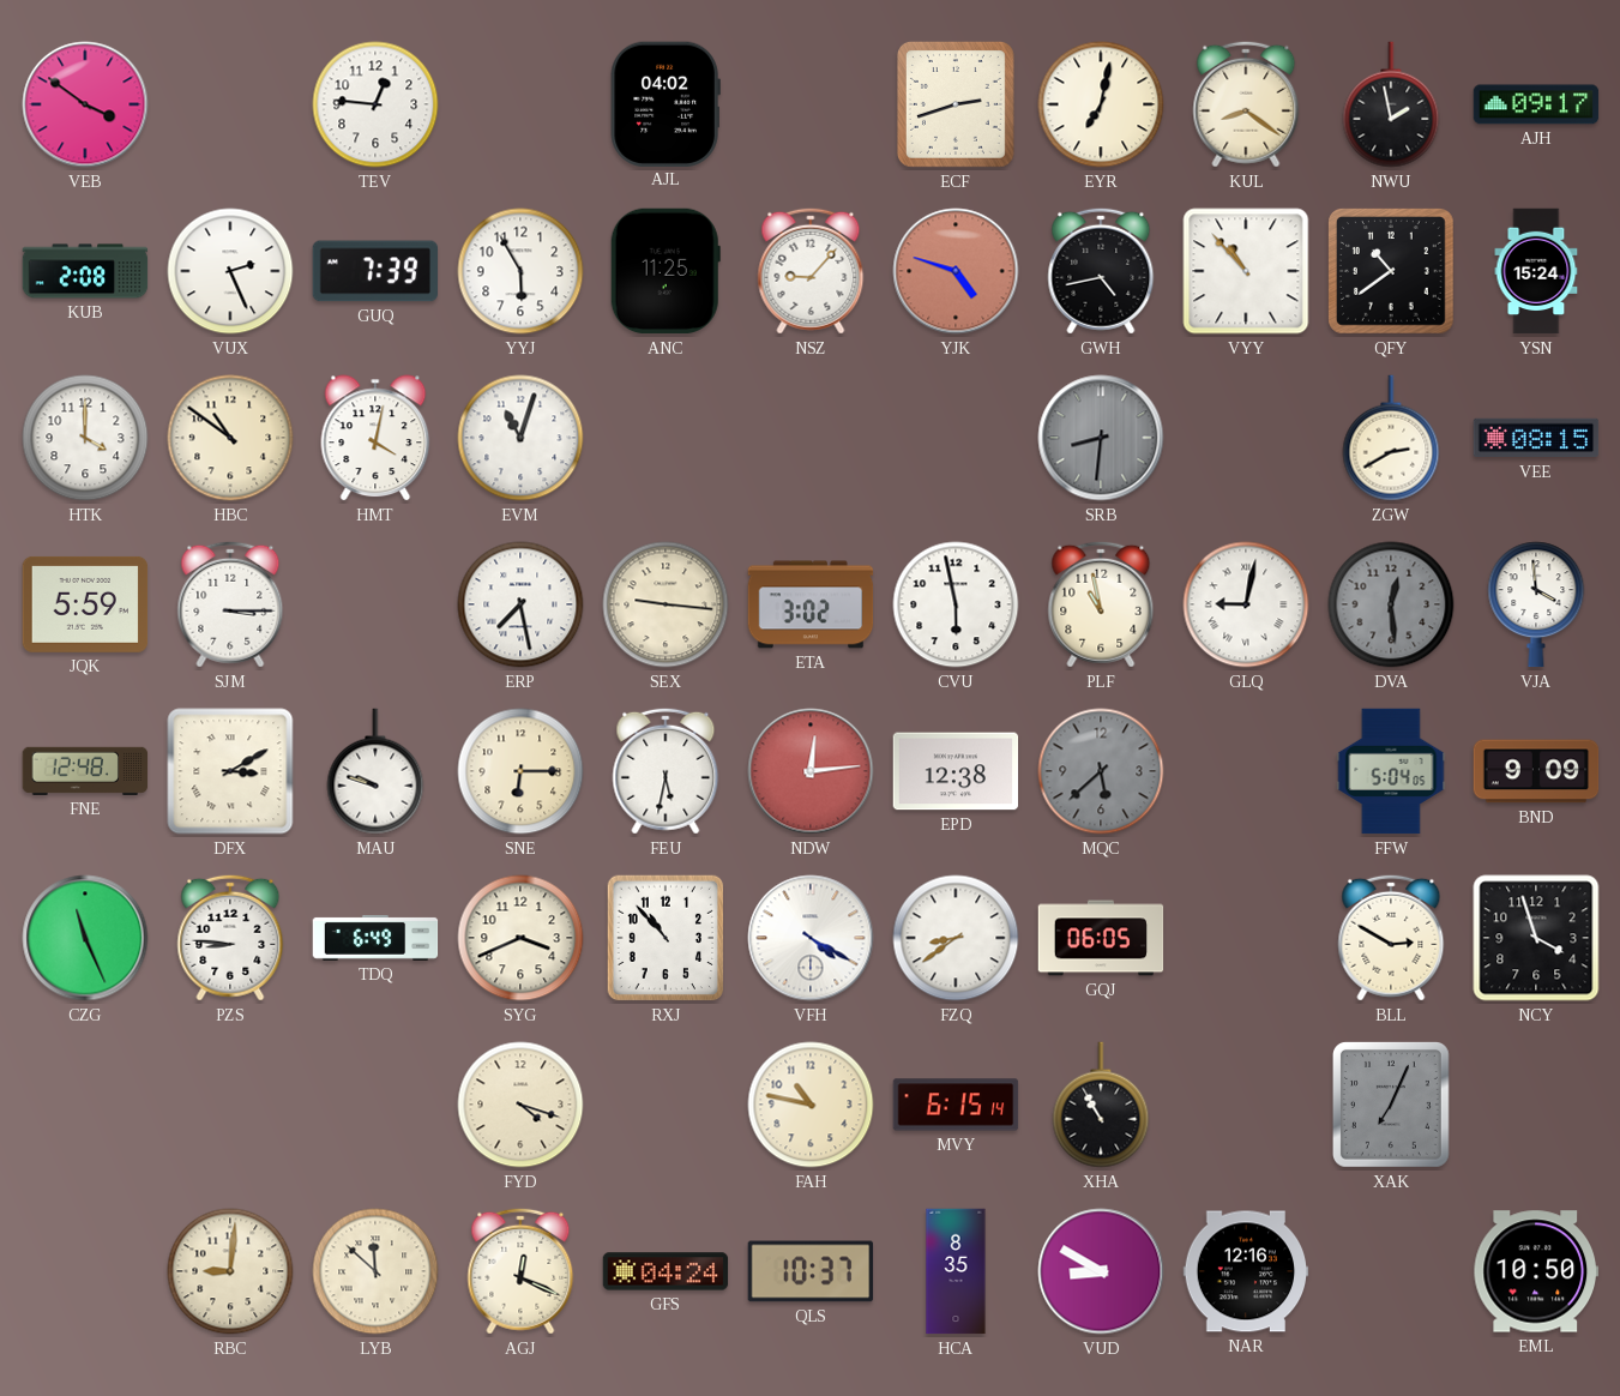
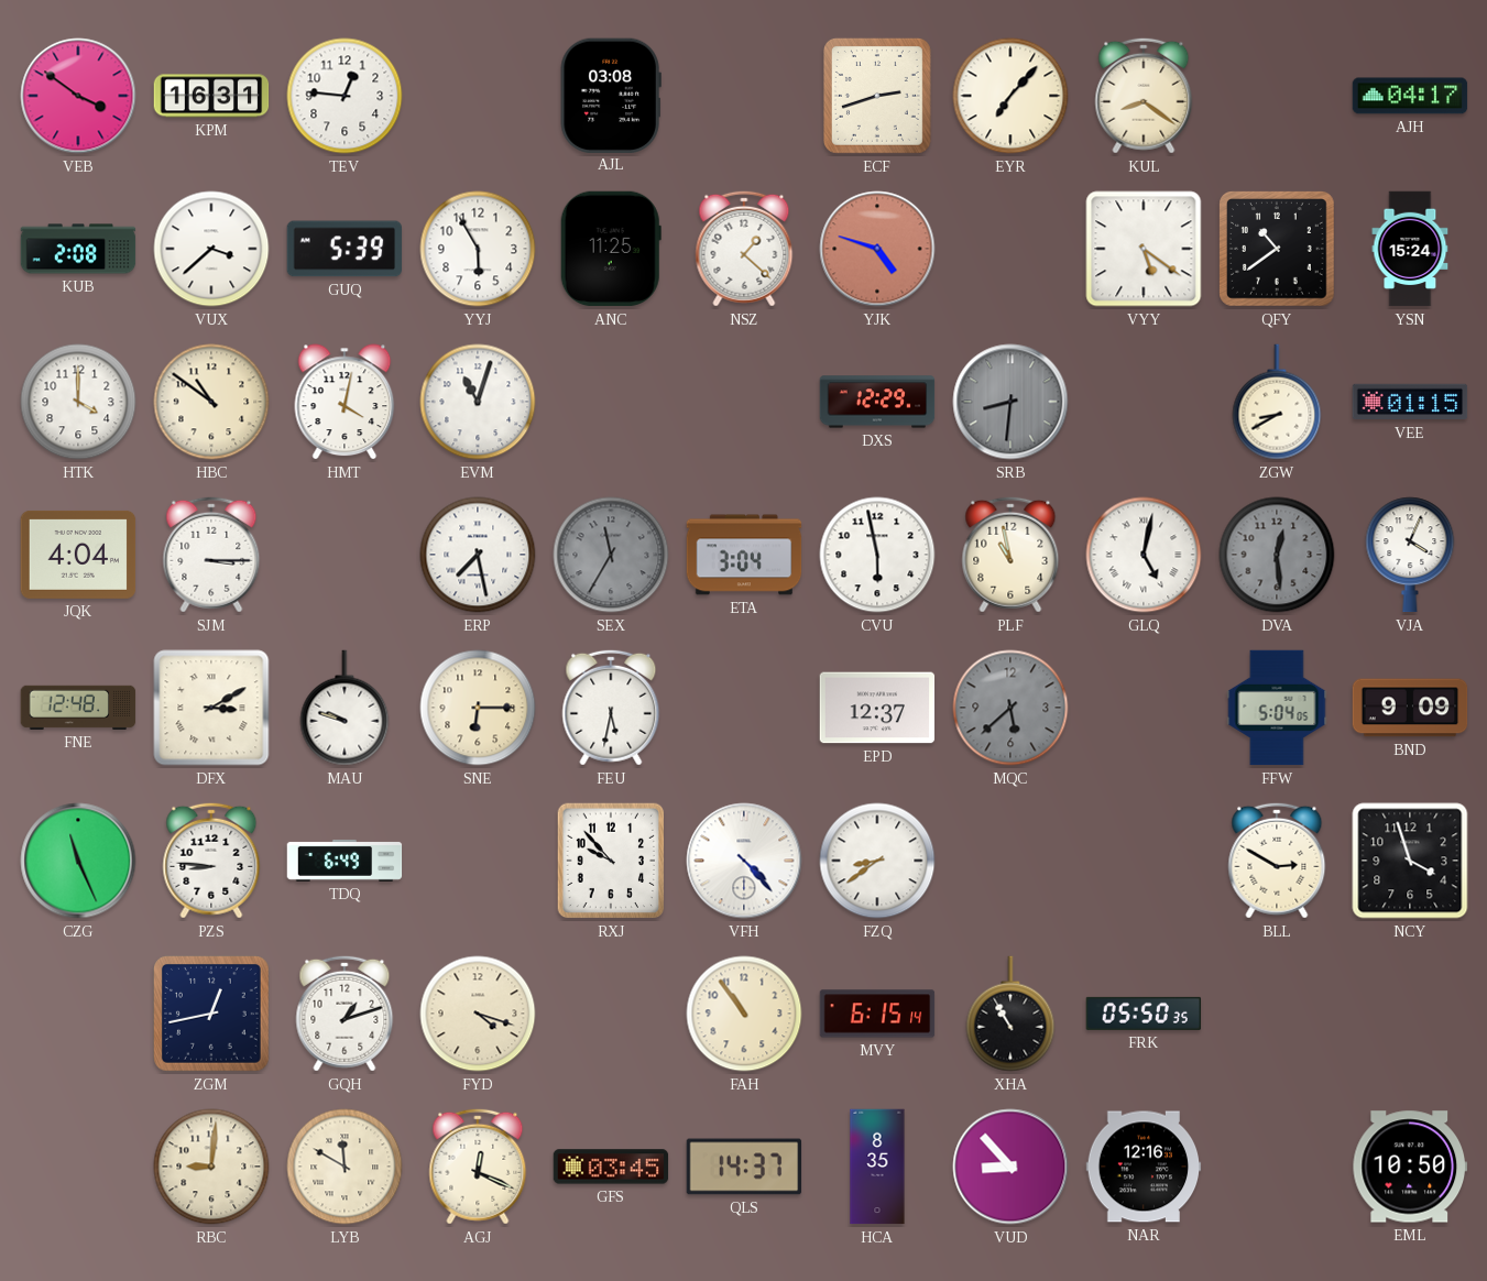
KPM: none -> 16:31 (211, 96)
AJL: 04:02 -> 03:08 (611, 95)
EYR: 7:02 -> 7:07 (1010, 96)
NWU: 1:58 -> none (1391, 104)
AJH: 09:17 -> 04:17 (1410, 96)
VUX: 2:26 -> 3:38 (211, 249)
GUQ: 7:39 -> 5:39 (345, 249)
NSZ: 9:07 -> 1:22 (744, 249)
GWH: 4:43 -> none (1101, 271)
VYY: 10:53 -> 5:21 (1144, 249)
DXS: none -> 12:29 (877, 402)
ZGW: 2:40 -> 8:40 (1277, 402)
VEE: 08:15 -> 01:15 (1410, 402)
JQK: 5:59 -> 4:04 (78, 555)
SEX: 9:16 -> 11:35 (611, 555)
SEX dial: cream -> grey (611, 555)
ETA: 3:02 -> 3:04 (744, 555)
GLQ: 9:02 -> 5:02 (1144, 555)
VJA: 3:59 -> 4:04 (1410, 555)
NDW: 12:14 -> none (811, 771)
EPD: 12:38 -> 12:37 (877, 708)
SYG: 3:41 -> none (520, 938)
RXJ: 10:53 -> 9:53 (611, 861)
VFH: 4:20 -> 4:23 (744, 861)
GQJ: 06:05 -> none (1101, 938)
ZGM: none -> 12:43 (212, 1015)
GQH: none -> 1:12 (345, 1014)
FAH: 10:47 -> 10:54 (744, 1014)
FRK: none -> 05:50 (1144, 1014)
XAK: 7:04 -> none (1391, 1105)
LYB: 11:52 -> 11:50 (345, 1167)
GFS: 04:24 -> 03:45 (611, 1167)
QLS: 10:37 -> 14:37 (744, 1167)
VUD: 8:50 -> 8:53 (1010, 1167)
